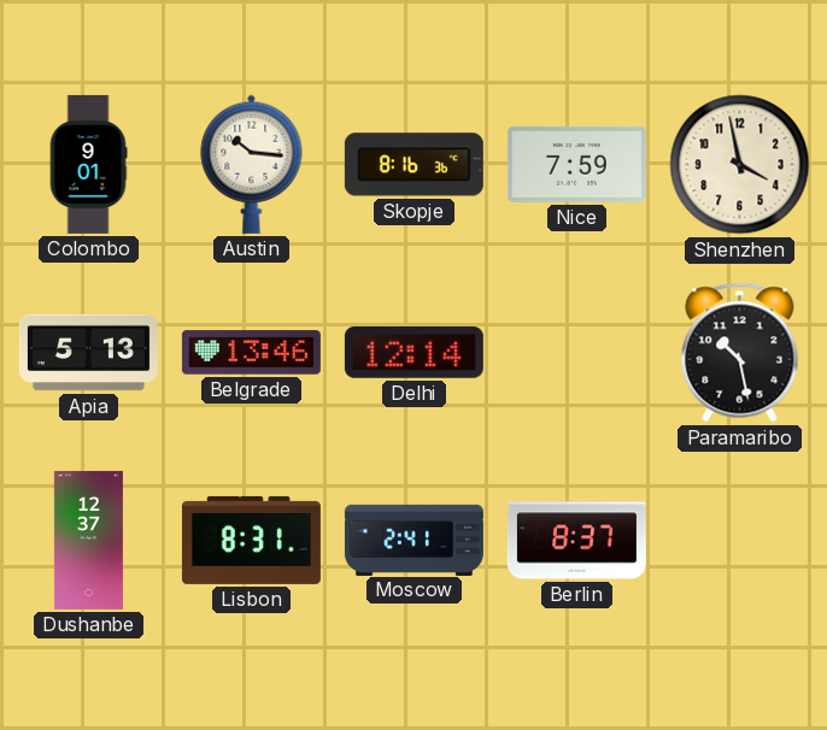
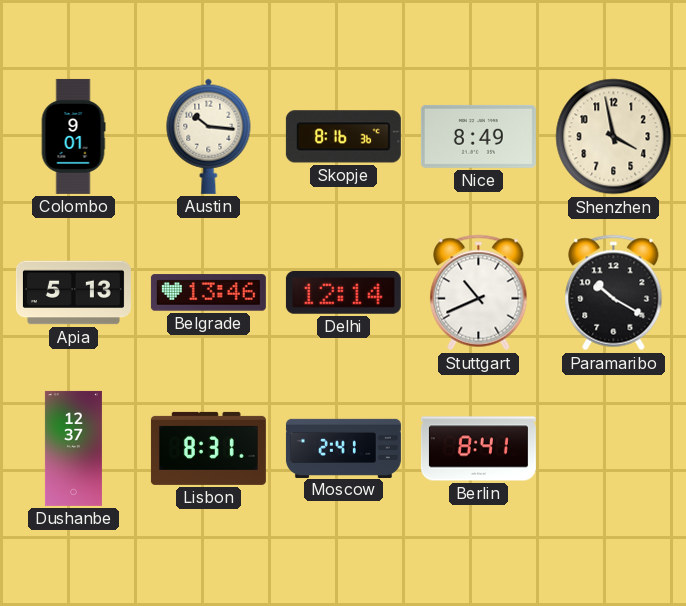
Nice: 7:59 -> 8:49 (478, 136)
Stuttgart: none -> 10:41 (479, 293)
Paramaribo: 10:28 -> 10:20 (614, 293)
Berlin: 8:37 -> 8:41 (478, 449)
